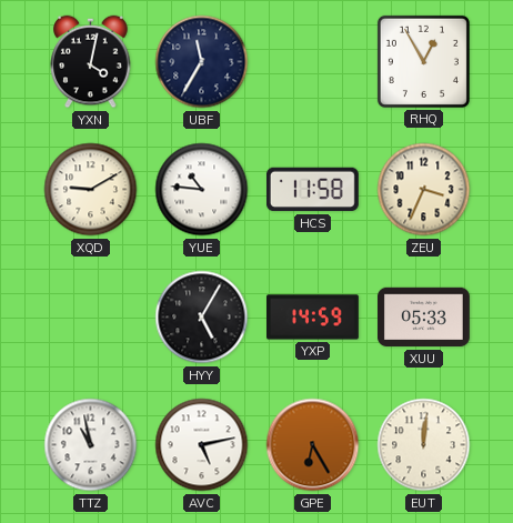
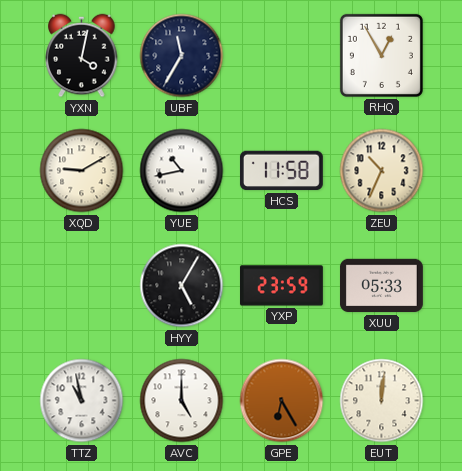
YUE: 10:46 -> 10:43 (182, 171)
ZEU: 3:34 -> 10:34 (382, 171)
YXP: 14:59 -> 23:59 (281, 286)
AVC: 5:13 -> 5:00 (182, 401)
